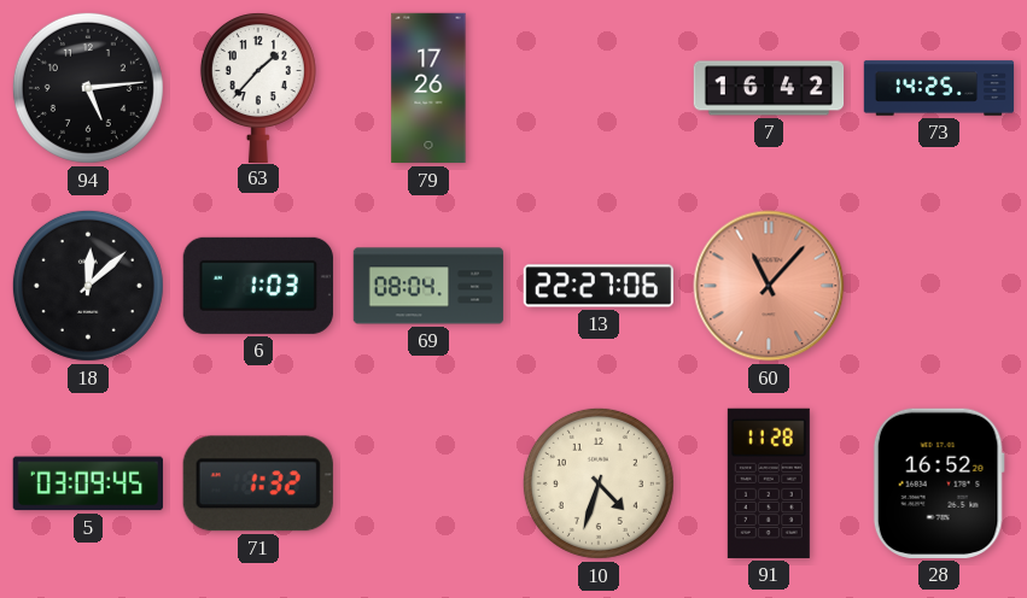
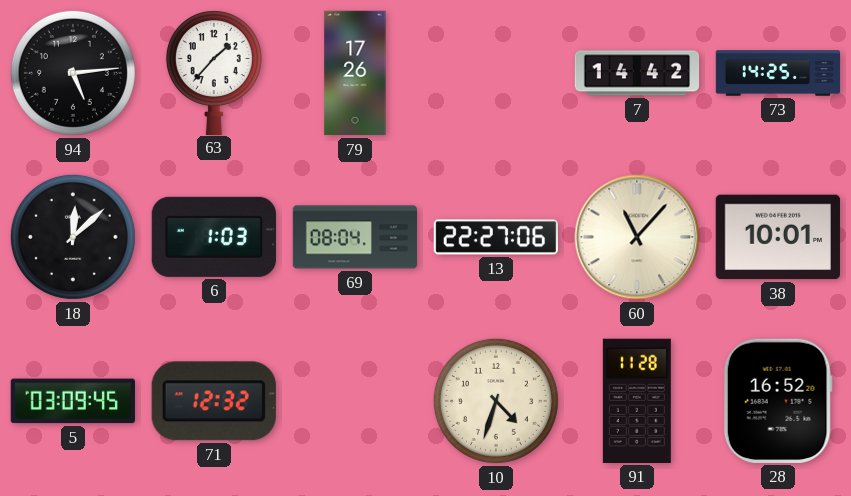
7: 16:42 -> 14:42 (637, 73)
60 dial: salmon -> cream (637, 237)
38: none -> 10:01 (778, 237)
71: 1:32 -> 12:32 (214, 401)
